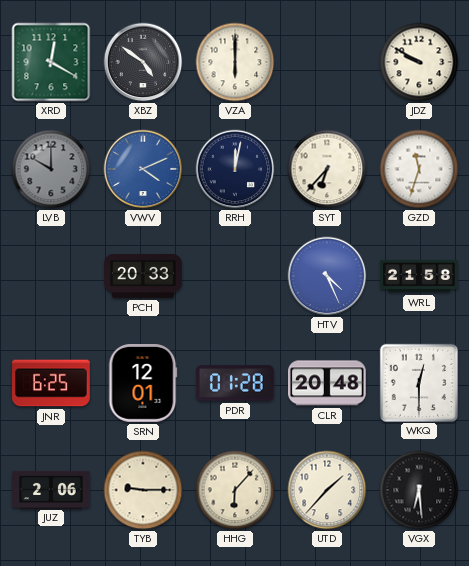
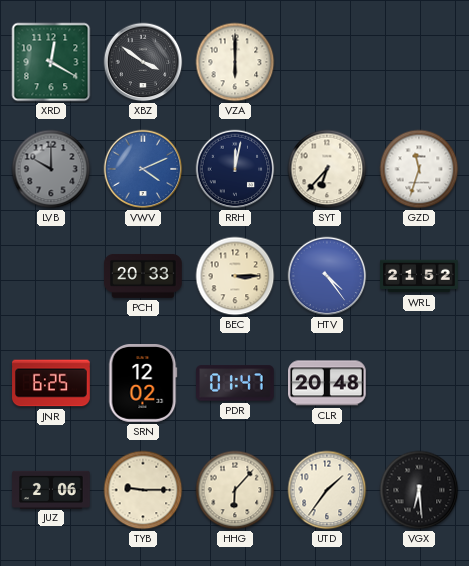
XBZ: 4:51 -> 3:51 (143, 62)
JDZ: 9:50 -> none (419, 62)
BEC: none -> 3:15 (235, 276)
HTV: 4:26 -> 4:24 (327, 276)
WRL: 21:58 -> 21:52 (419, 276)
SRN: 12:01 -> 12:02 (143, 384)
PDR: 01:28 -> 01:47 (235, 383)
WKQ: 12:30 -> none (418, 382)
UTD: 1:37 -> 1:36 (327, 490)
